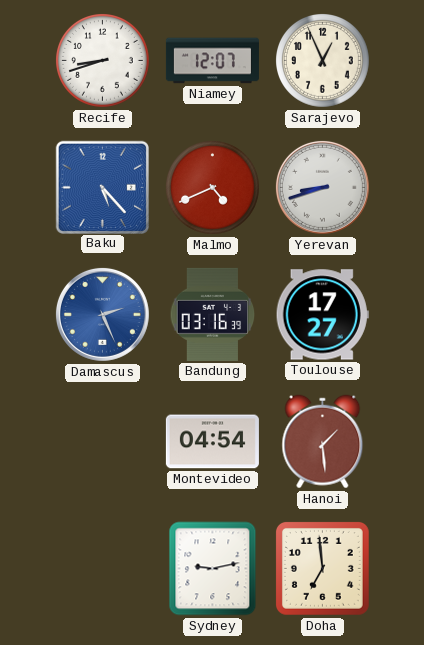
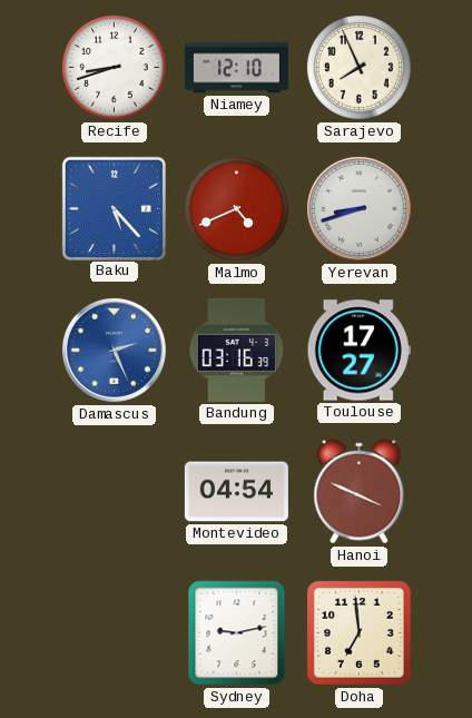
Niamey: 12:07 -> 12:10 (236, 68)
Sarajevo: 12:56 -> 7:56 (360, 68)
Hanoi: 1:29 -> 3:49 (360, 492)
